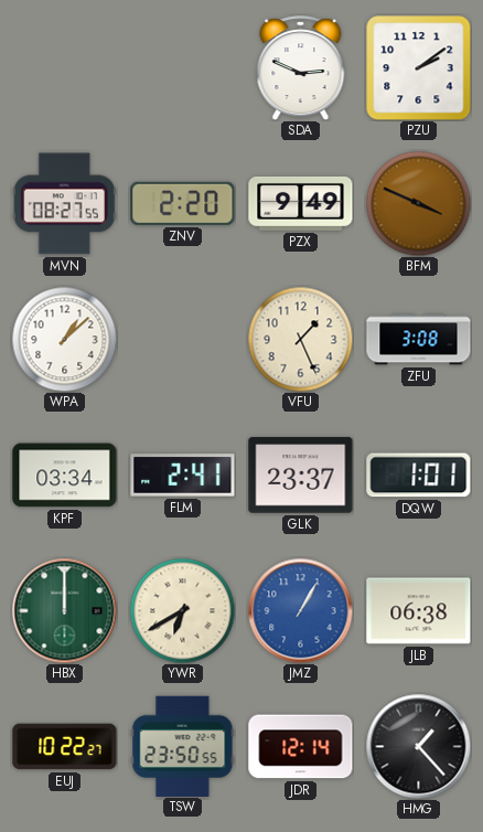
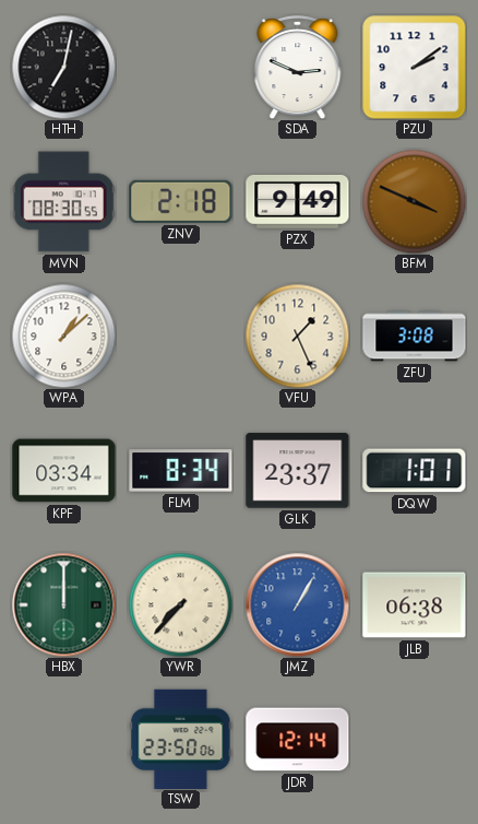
HTH: none -> 7:02 (63, 67)
MVN: 08:27 -> 08:30 (63, 202)
ZNV: 2:20 -> 2:18 (181, 201)
FLM: 2:41 -> 8:34 (181, 471)
YWR: 6:40 -> 7:37 (180, 604)
EUJ: 10:22 -> none (65, 747)
TSW: 23:50:55 -> 23:50:06 (181, 739)
HMG: 1:23 -> none (418, 746)
